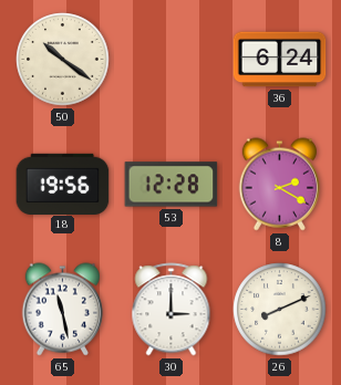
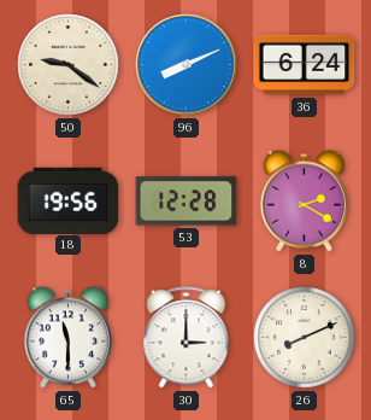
50: 10:21 -> 9:21 (69, 65)
96: none -> 8:11 (187, 65)
65: 11:28 -> 11:30 (67, 338)
